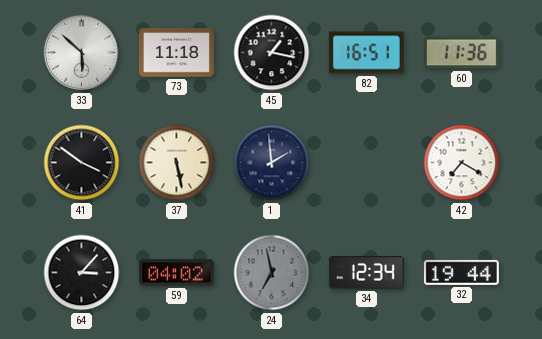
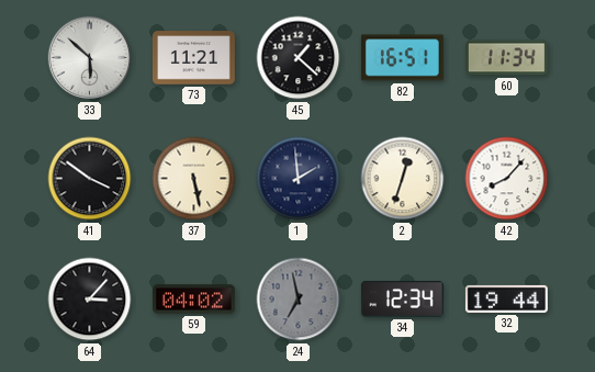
73: 11:18 -> 11:21 (193, 58)
45: 1:17 -> 1:22 (299, 58)
60: 11:36 -> 11:34 (506, 58)
2: none -> 12:33 (403, 179)
42: 7:20 -> 8:07 (507, 179)
